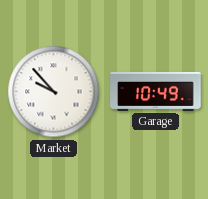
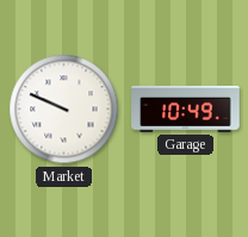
Market: 9:53 -> 9:49 (64, 110)
